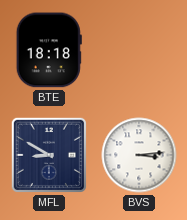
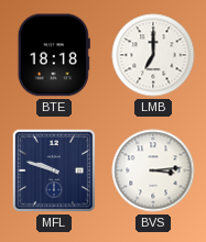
LMB: none -> 7:00 (153, 55)
MFL: 8:50 -> 9:48 (54, 170)
